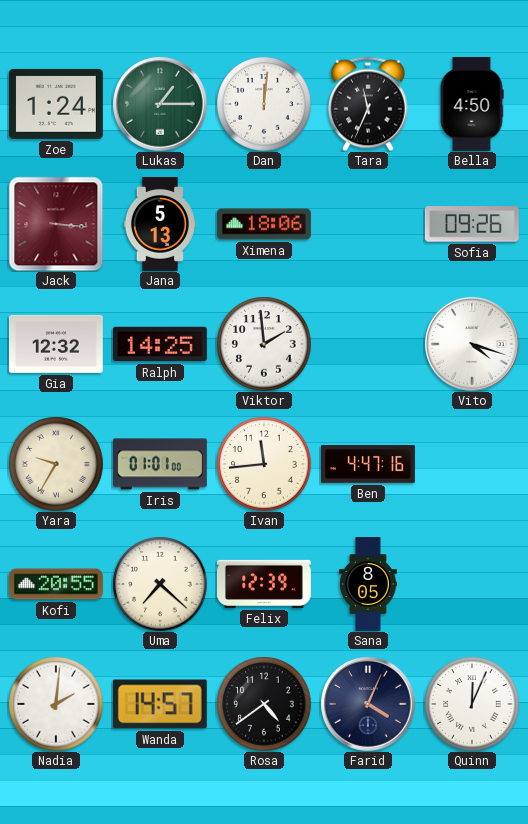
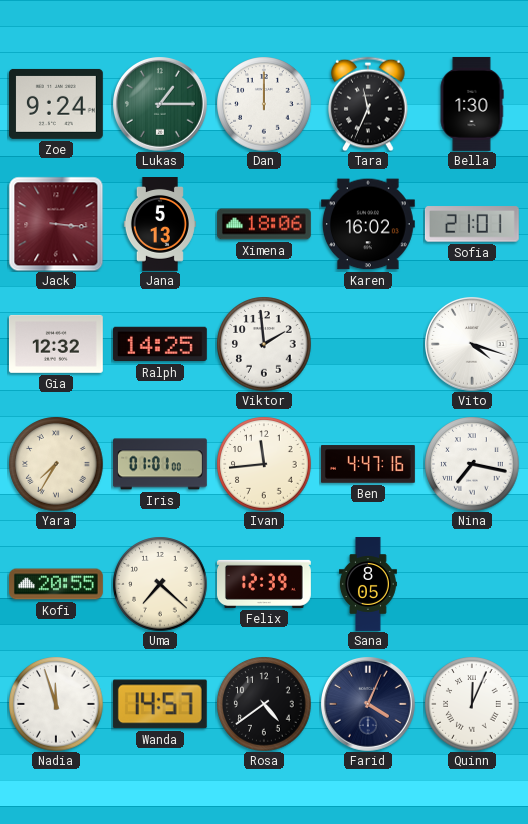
Zoe: 1:24 -> 9:24 (56, 104)
Dan: 12:01 -> 12:00 (264, 104)
Bella: 4:50 -> 1:30 (472, 104)
Karen: none -> 16:02 (368, 224)
Sofia: 09:26 -> 21:01 (472, 224)
Yara: 9:35 -> 7:35 (56, 464)
Nina: none -> 7:17 (472, 464)
Nadia: 2:01 -> 11:57 (56, 704)
